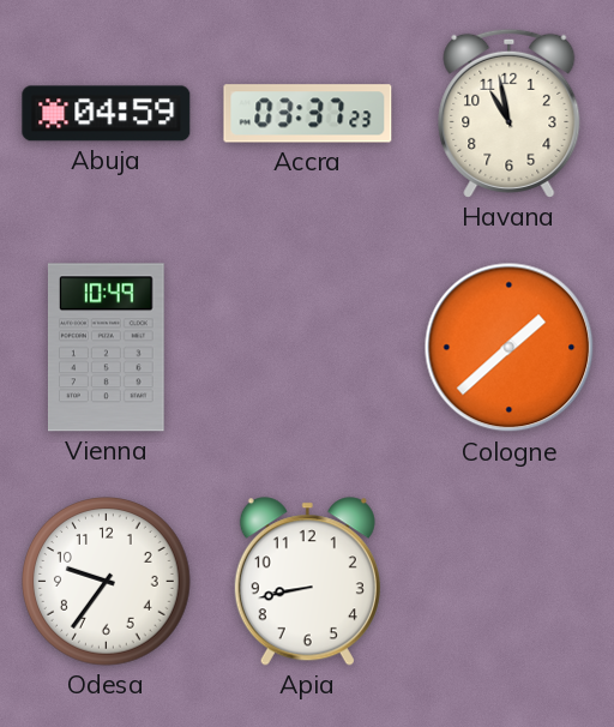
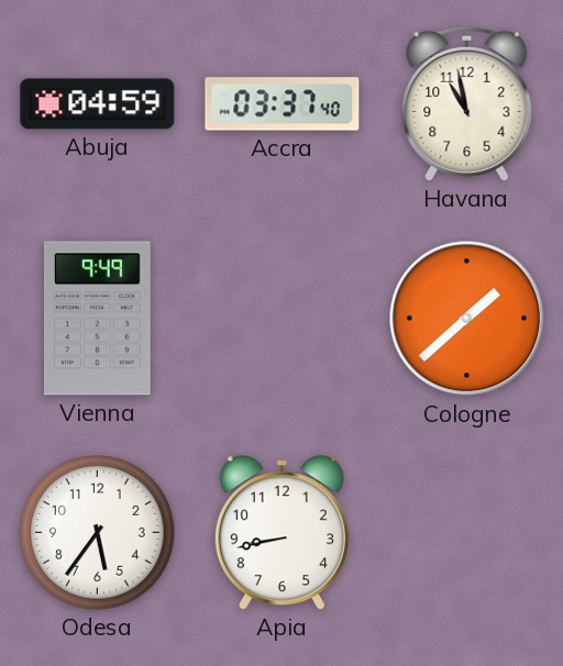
Accra: 03:37:23 -> 03:37:40 (283, 104)
Vienna: 10:49 -> 9:49 (97, 319)
Odesa: 9:36 -> 5:36 (98, 533)
